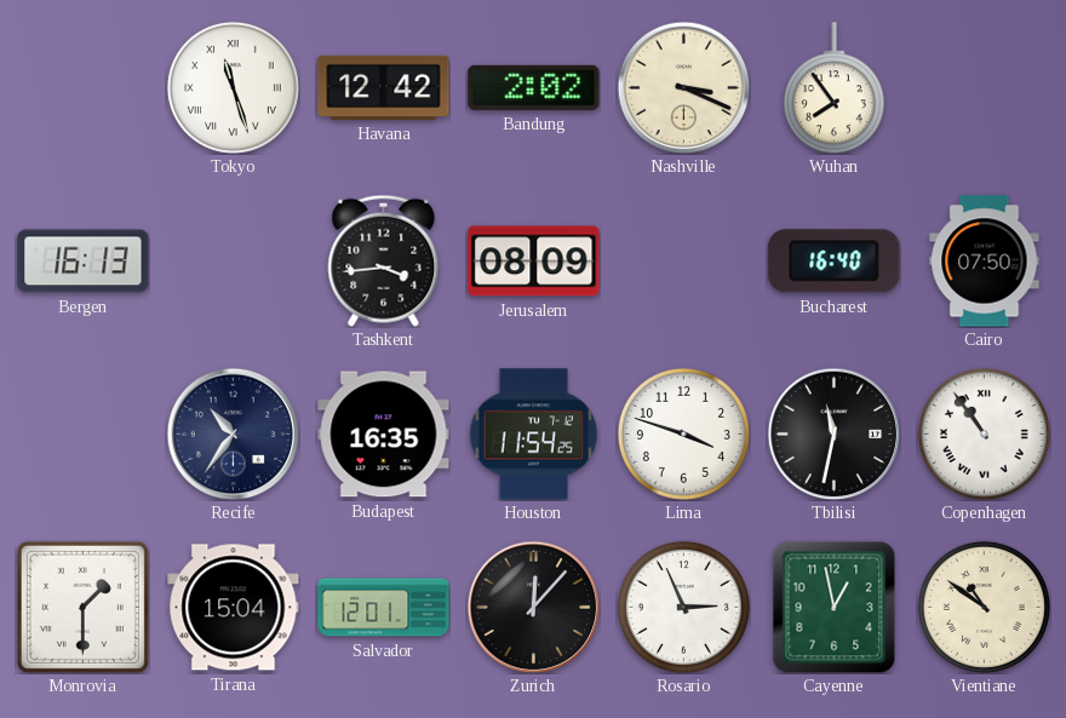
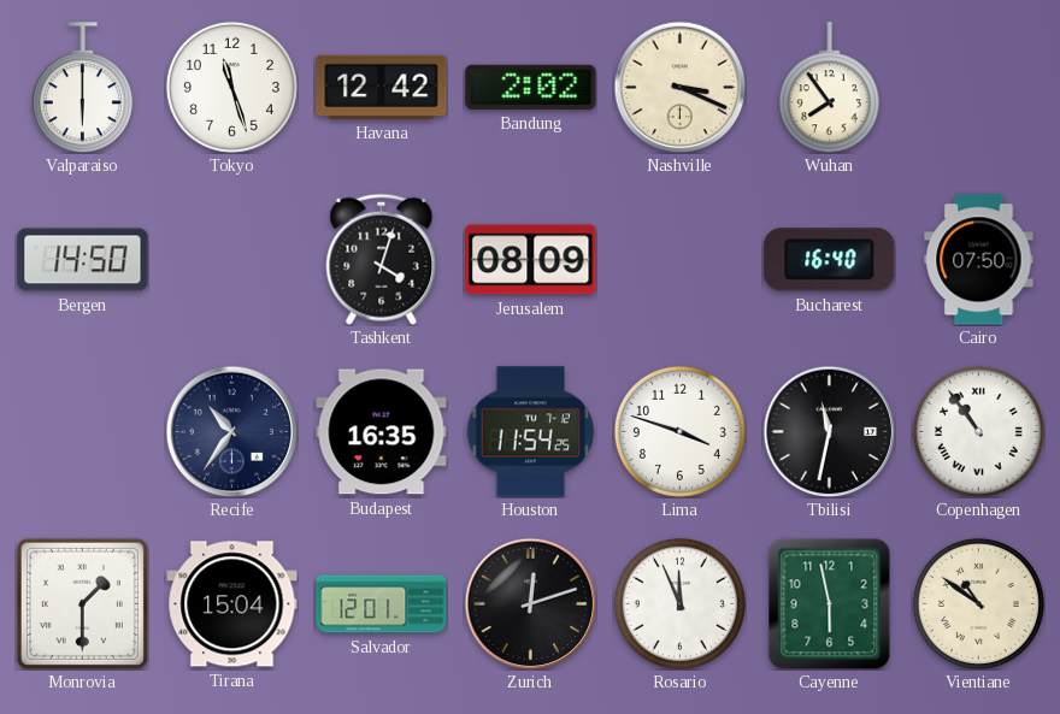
Valparaiso: none -> 6:00 (82, 88)
Tokyo numerals: Roman -> Arabic (231, 87)
Bergen: 16:13 -> 14:50 (83, 260)
Tashkent: 3:44 -> 4:03 (382, 259)
Zurich: 12:07 -> 12:12 (530, 603)
Rosario: 2:56 -> 11:56 (679, 603)
Cayenne: 12:58 -> 5:58 (830, 603)
